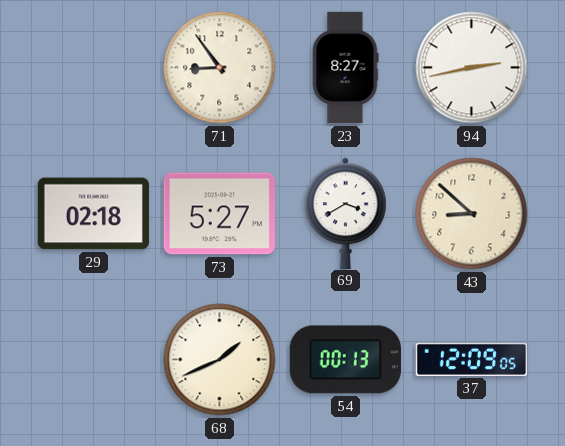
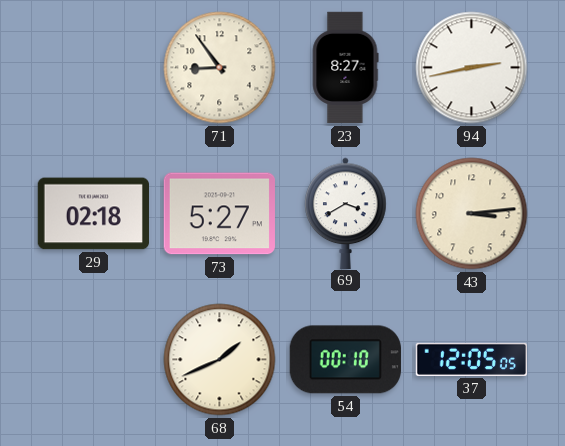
43: 8:52 -> 3:14 (472, 214)
54: 00:13 -> 00:10 (345, 360)
37: 12:09 -> 12:05 (471, 359)
